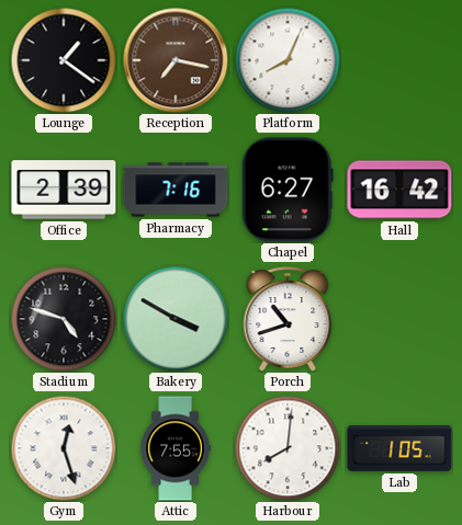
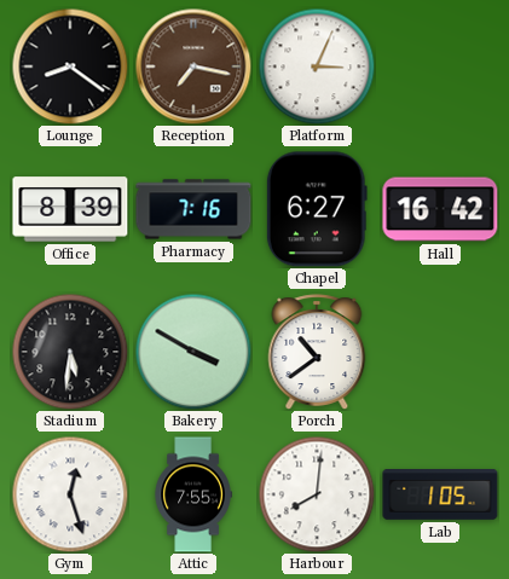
Lounge: 1:21 -> 8:21 (70, 66)
Platform: 8:04 -> 3:04 (317, 66)
Office: 2:39 -> 8:39 (70, 209)
Stadium: 4:48 -> 5:31 (70, 352)
Porch: 10:42 -> 10:39 (317, 352)
